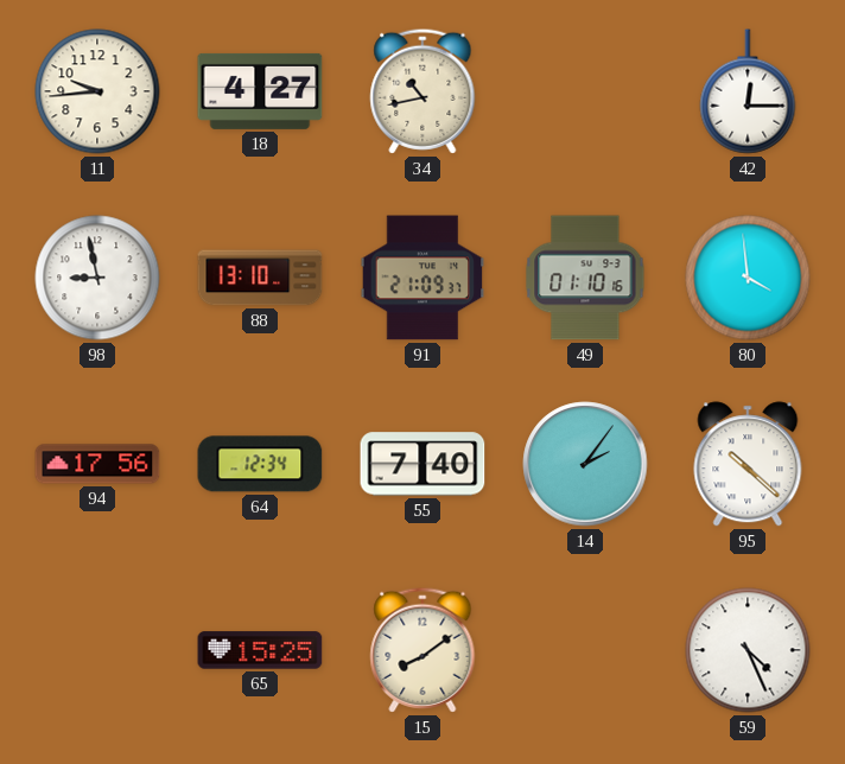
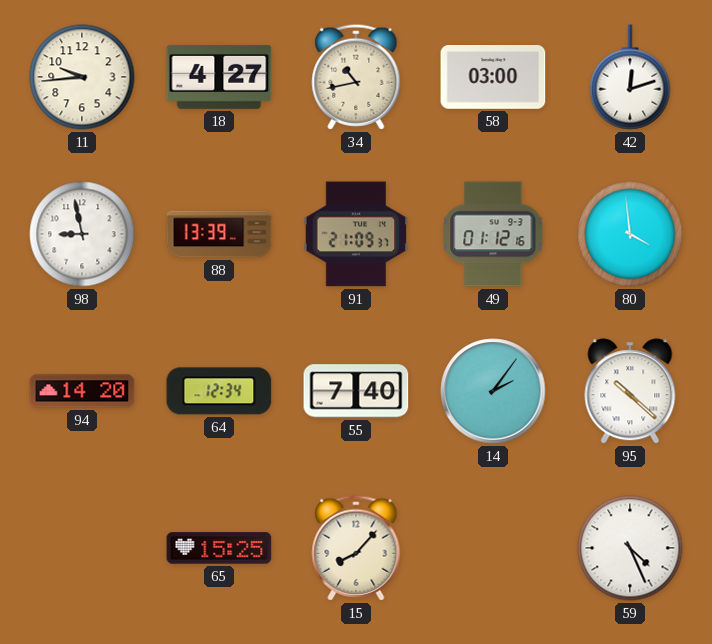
58: none -> 03:00 (493, 78)
42: 12:15 -> 12:12 (630, 77)
88: 13:10 -> 13:39 (219, 234)
49: 01:10 -> 01:12 (493, 234)
94: 17:56 -> 14:20 (82, 391)
15: 8:09 -> 8:07 (356, 548)
